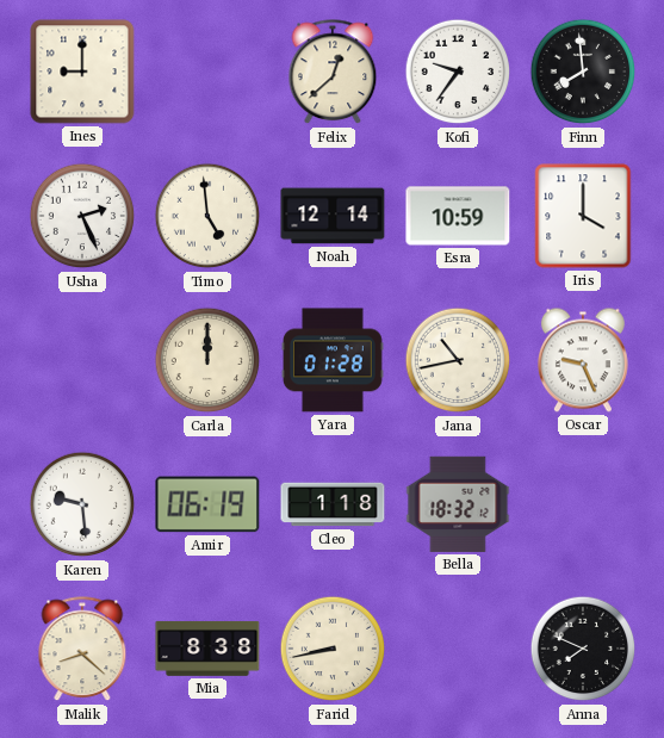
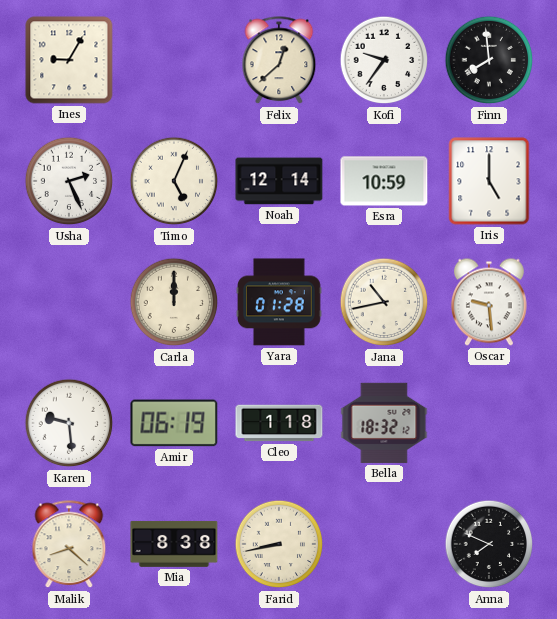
Ines: 9:00 -> 9:05 (69, 60)
Timo: 4:59 -> 5:04 (174, 181)
Iris: 4:00 -> 5:00 (489, 181)
Oscar: 9:26 -> 9:29 (489, 302)
